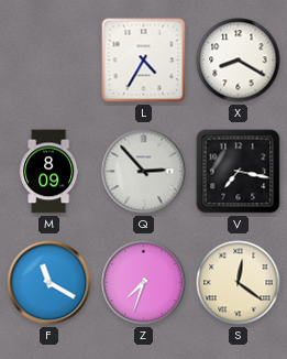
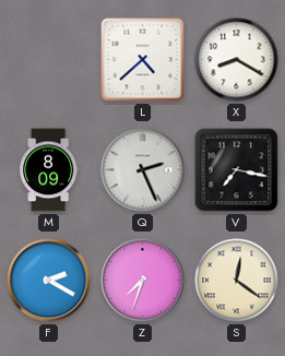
L: 4:35 -> 4:38 (143, 60)
Q: 2:53 -> 2:26 (143, 170)
F: 11:20 -> 2:20 (49, 281)
